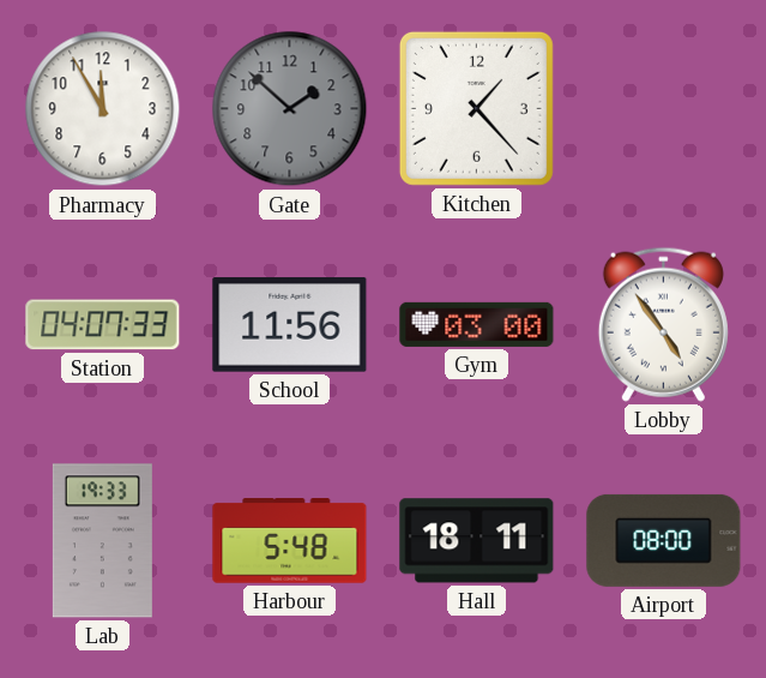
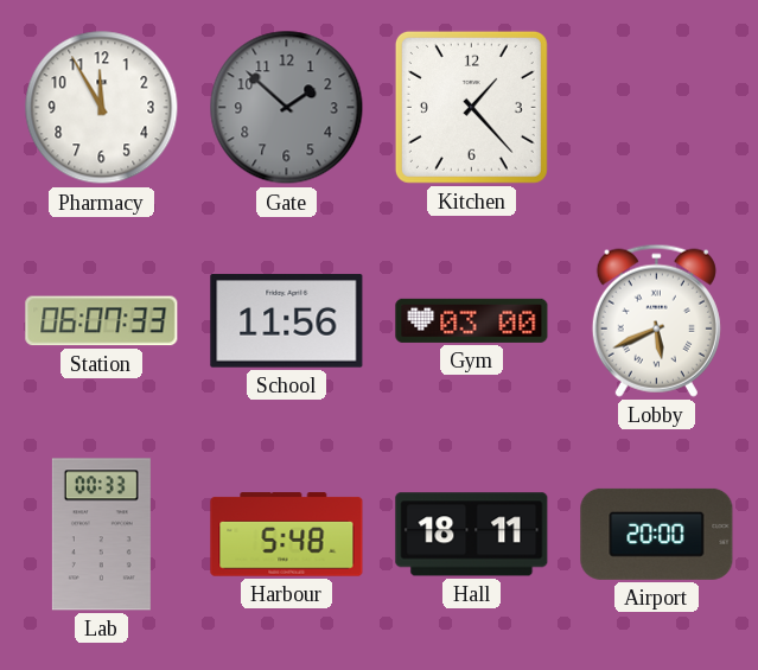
Station: 04:07 -> 06:07 (102, 321)
Lobby: 4:54 -> 5:41 (656, 320)
Lab: 19:33 -> 00:33 (101, 535)
Airport: 08:00 -> 20:00 (657, 534)
